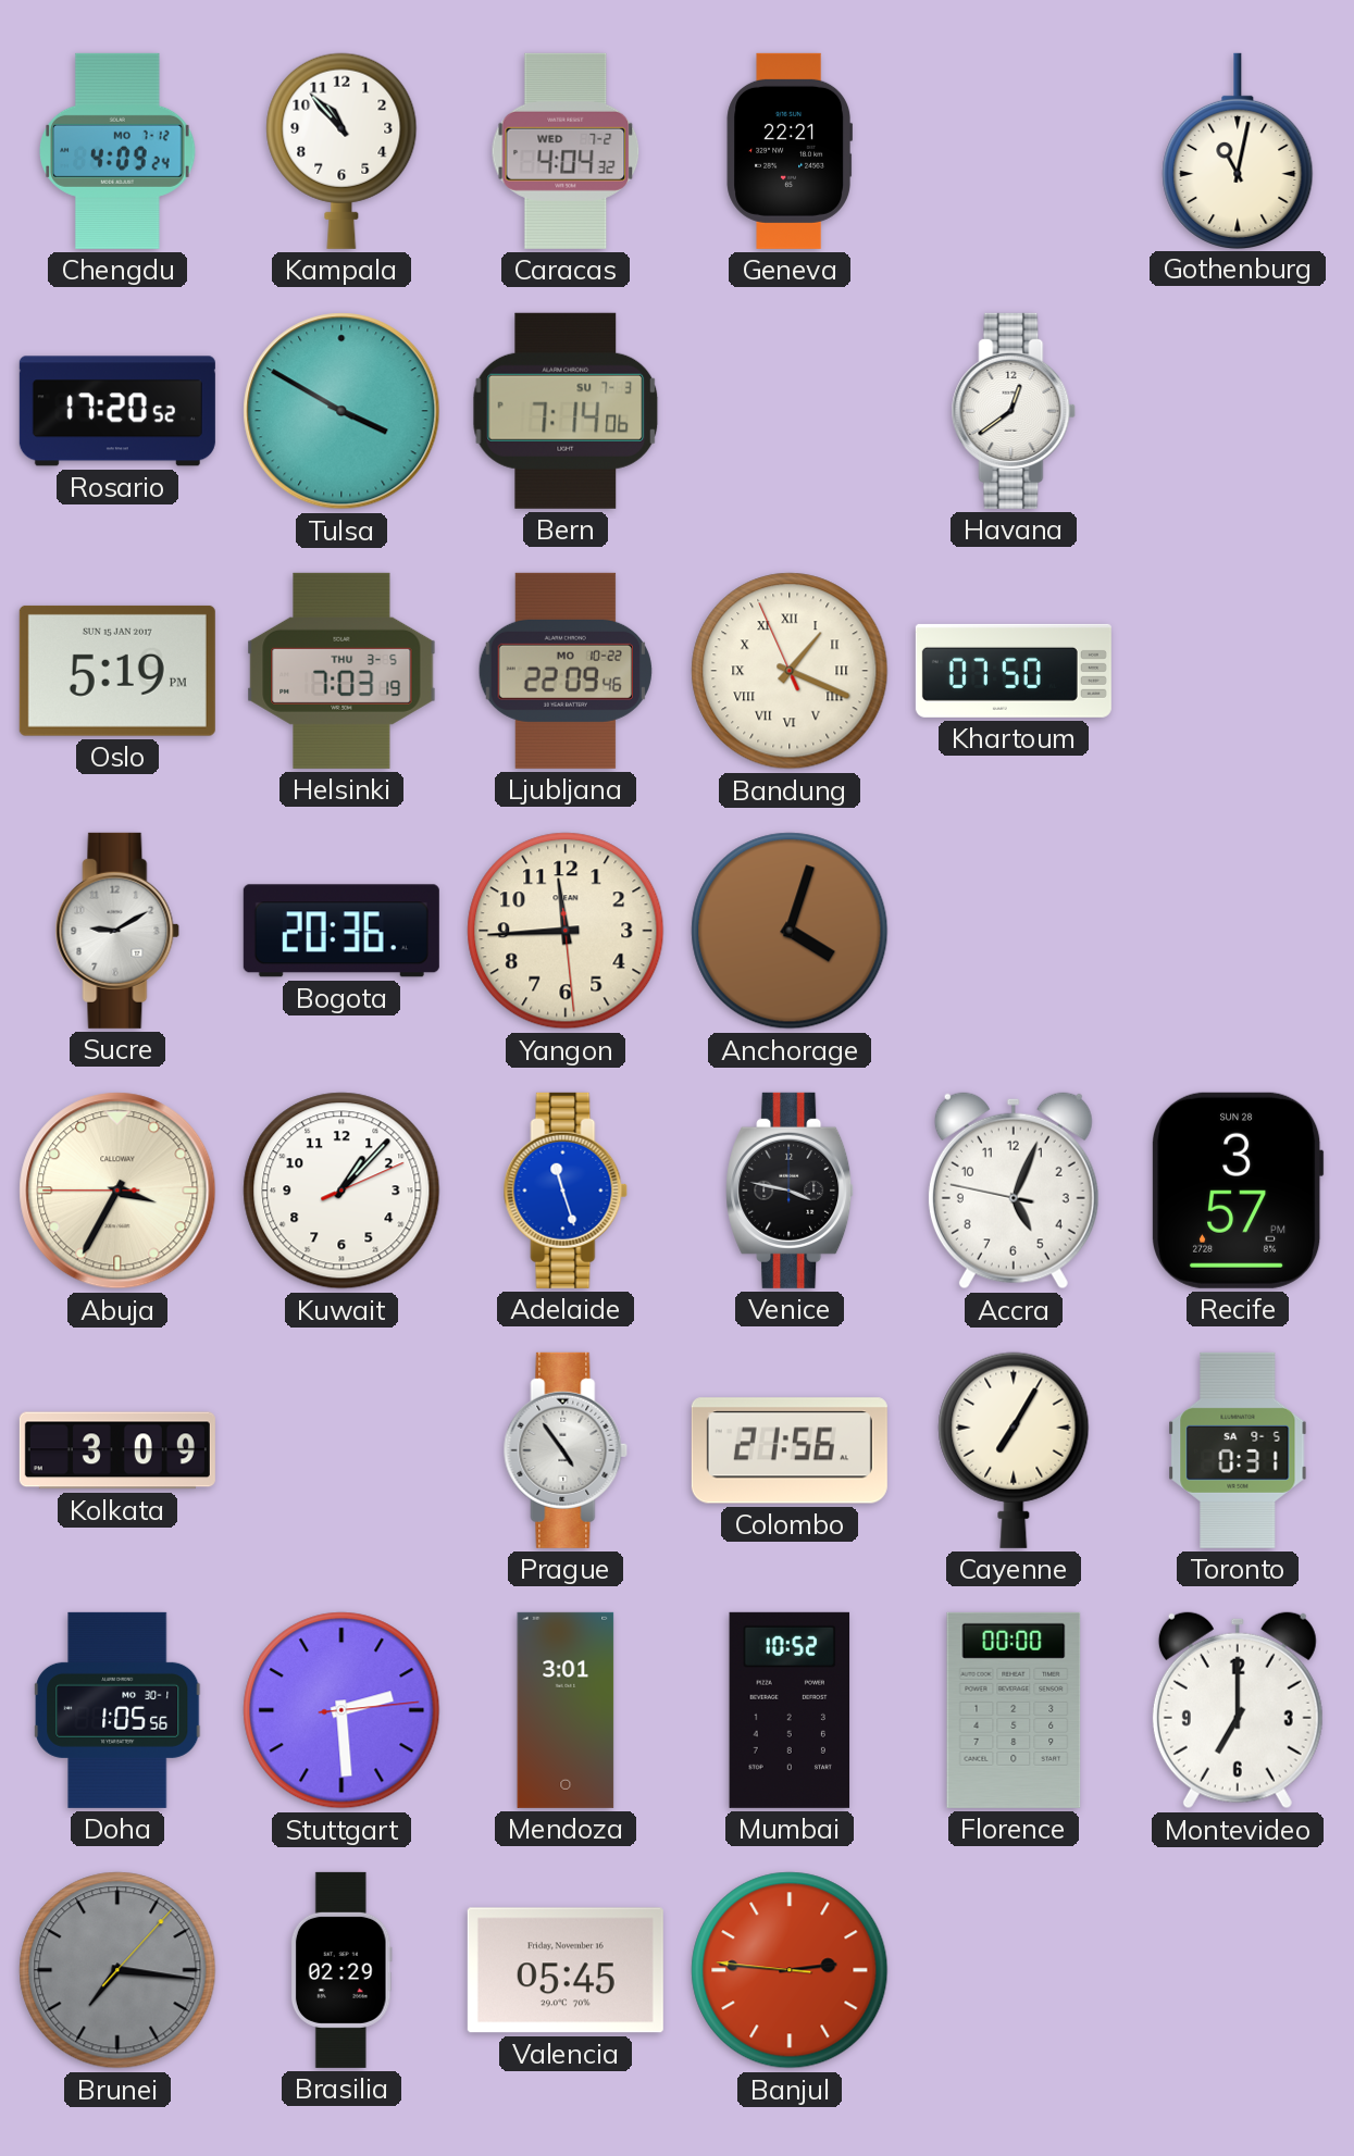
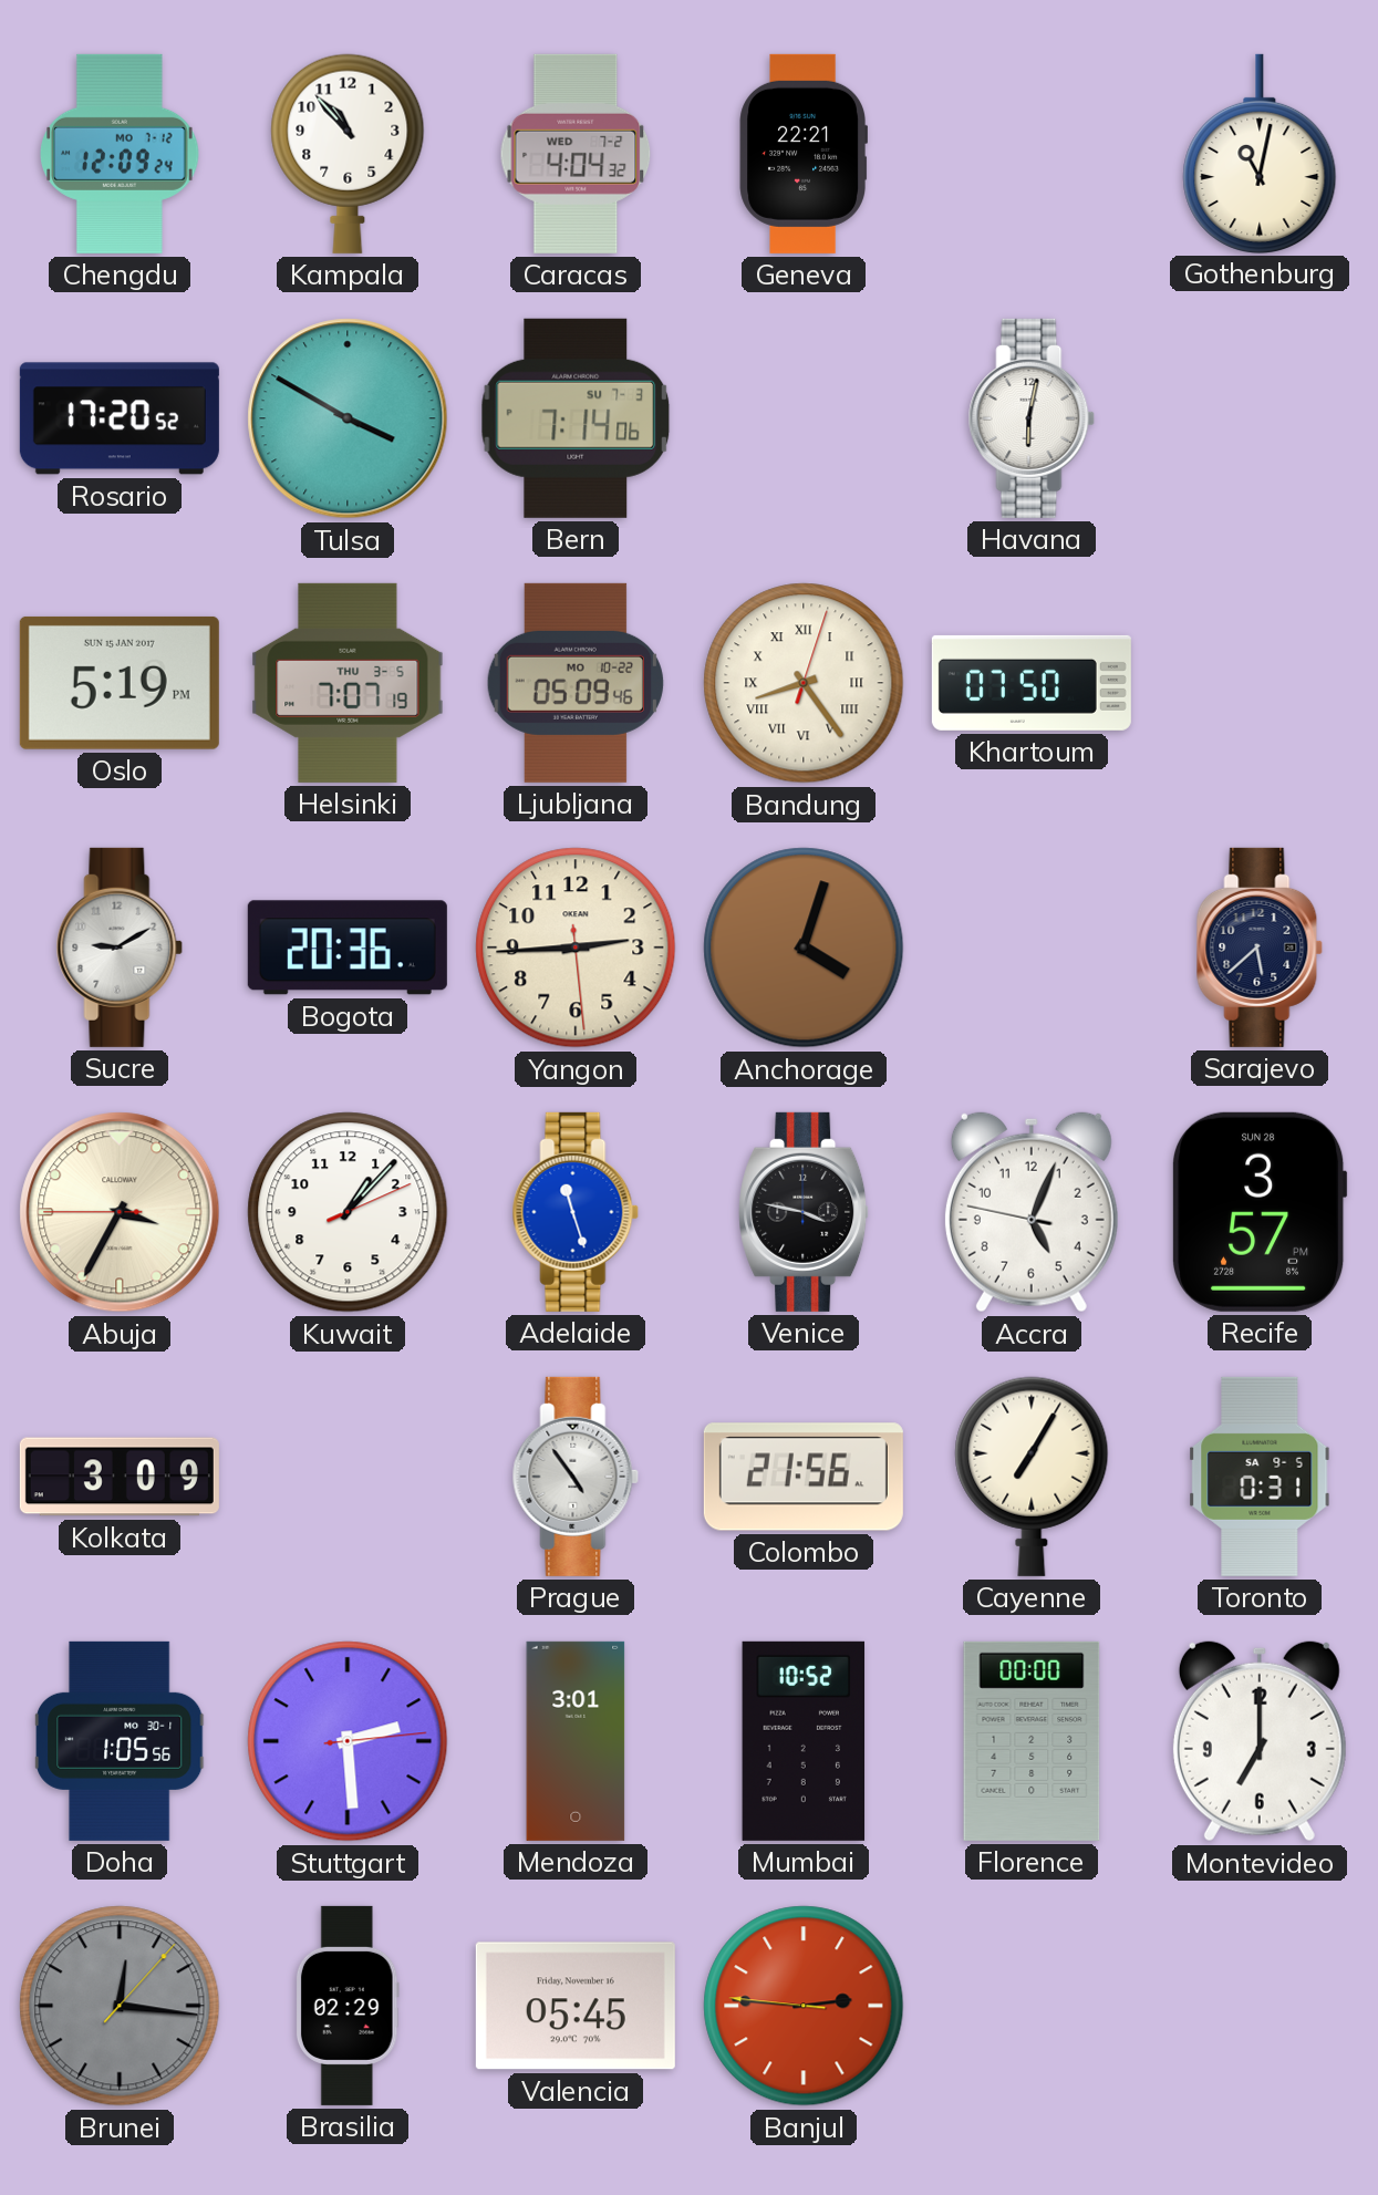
Chengdu: 4:09 -> 12:09 (120, 154)
Havana: 12:39 -> 6:02 (1032, 418)
Helsinki: 7:03 -> 7:07 (348, 683)
Ljubljana: 22:09 -> 05:09 (576, 683)
Bandung: 1:18 -> 8:24 (804, 683)
Yangon: 11:44 -> 2:44 (576, 948)
Sarajevo: none -> 5:38 (1260, 948)
Brunei: 7:16 -> 12:16 (120, 2006)
